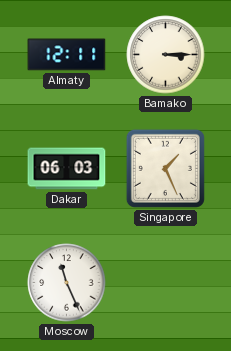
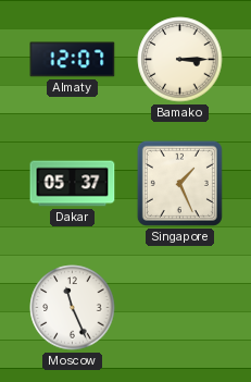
Almaty: 12:11 -> 12:07 (73, 60)
Dakar: 06:03 -> 05:37 (73, 184)
